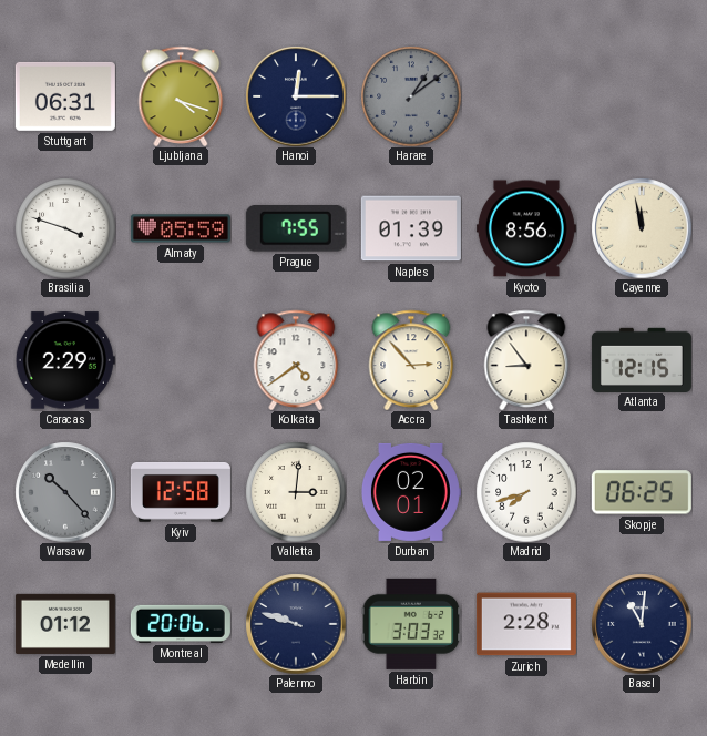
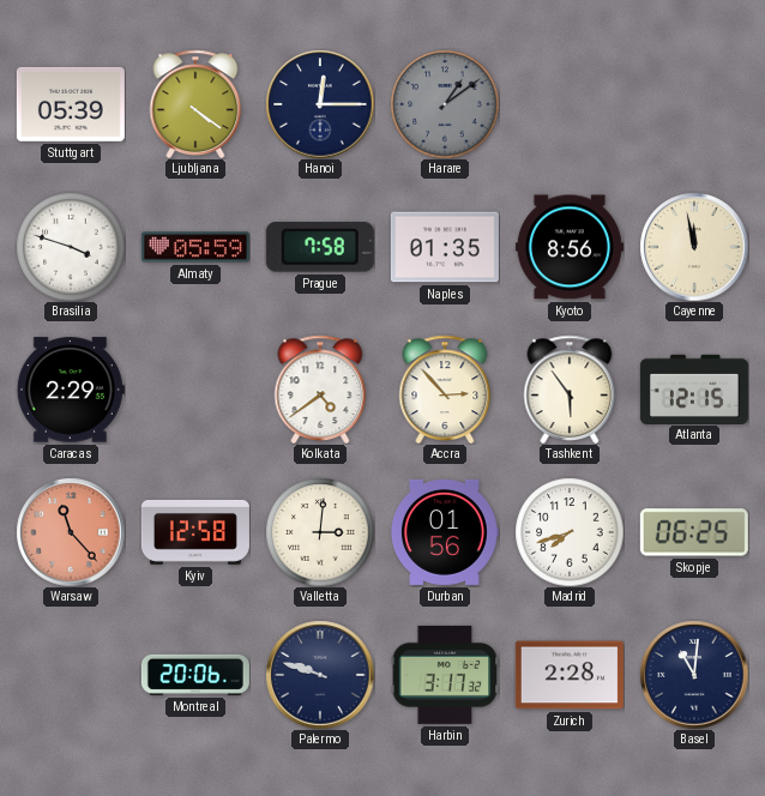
Stuttgart: 06:31 -> 05:39 (71, 104)
Ljubljana: 4:18 -> 4:21 (195, 103)
Prague: 7:55 -> 7:58 (320, 248)
Naples: 01:39 -> 01:35 (445, 247)
Tashkent: 8:54 -> 5:54 (570, 388)
Warsaw: 10:23 -> 11:23 (71, 532)
Warsaw dial: grey -> salmon (71, 532)
Durban: 02:01 -> 01:56 (445, 532)
Medellin: 01:12 -> none (65, 624)
Harbin: 3:03 -> 3:17 (445, 675)
